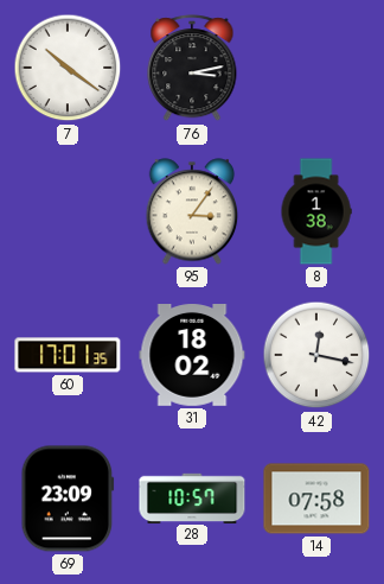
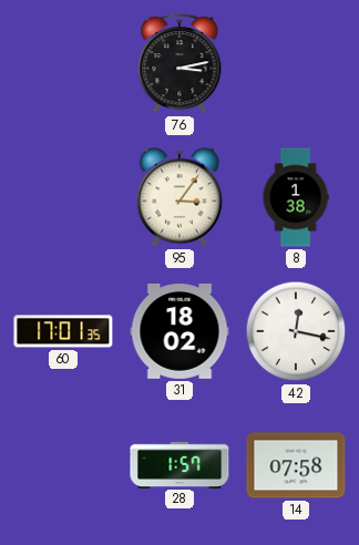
7: 10:21 -> none (68, 68)
69: 23:09 -> none (68, 499)
28: 10:57 -> 1:57 (179, 464)
